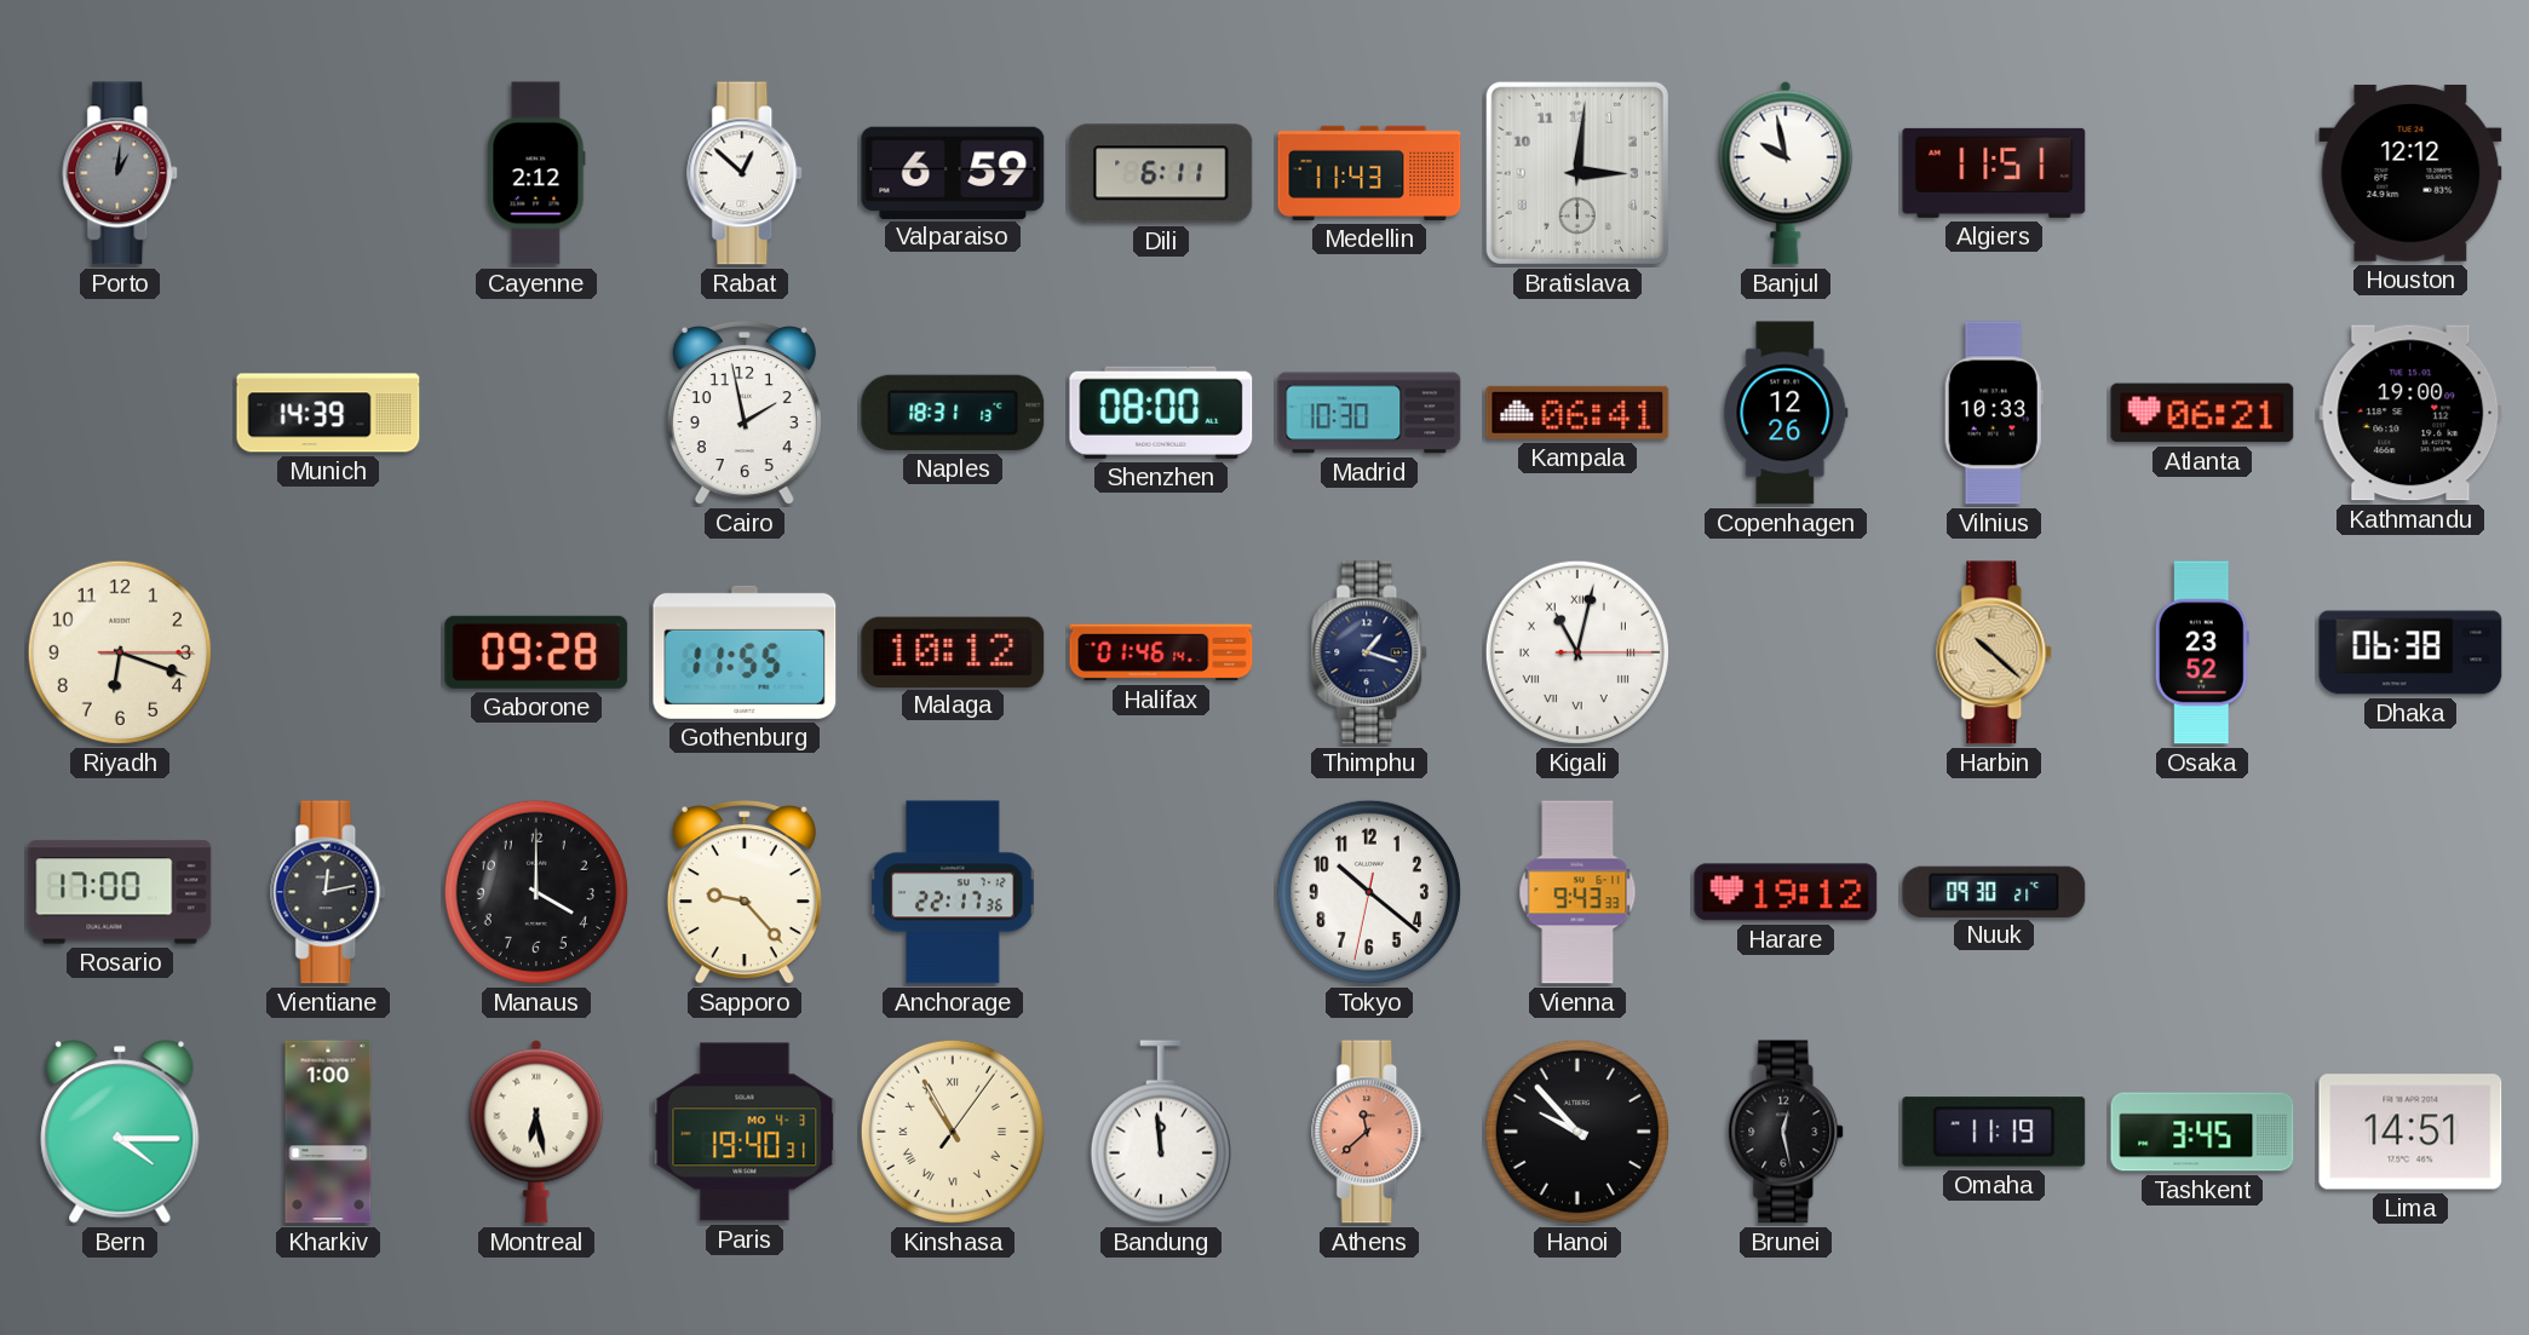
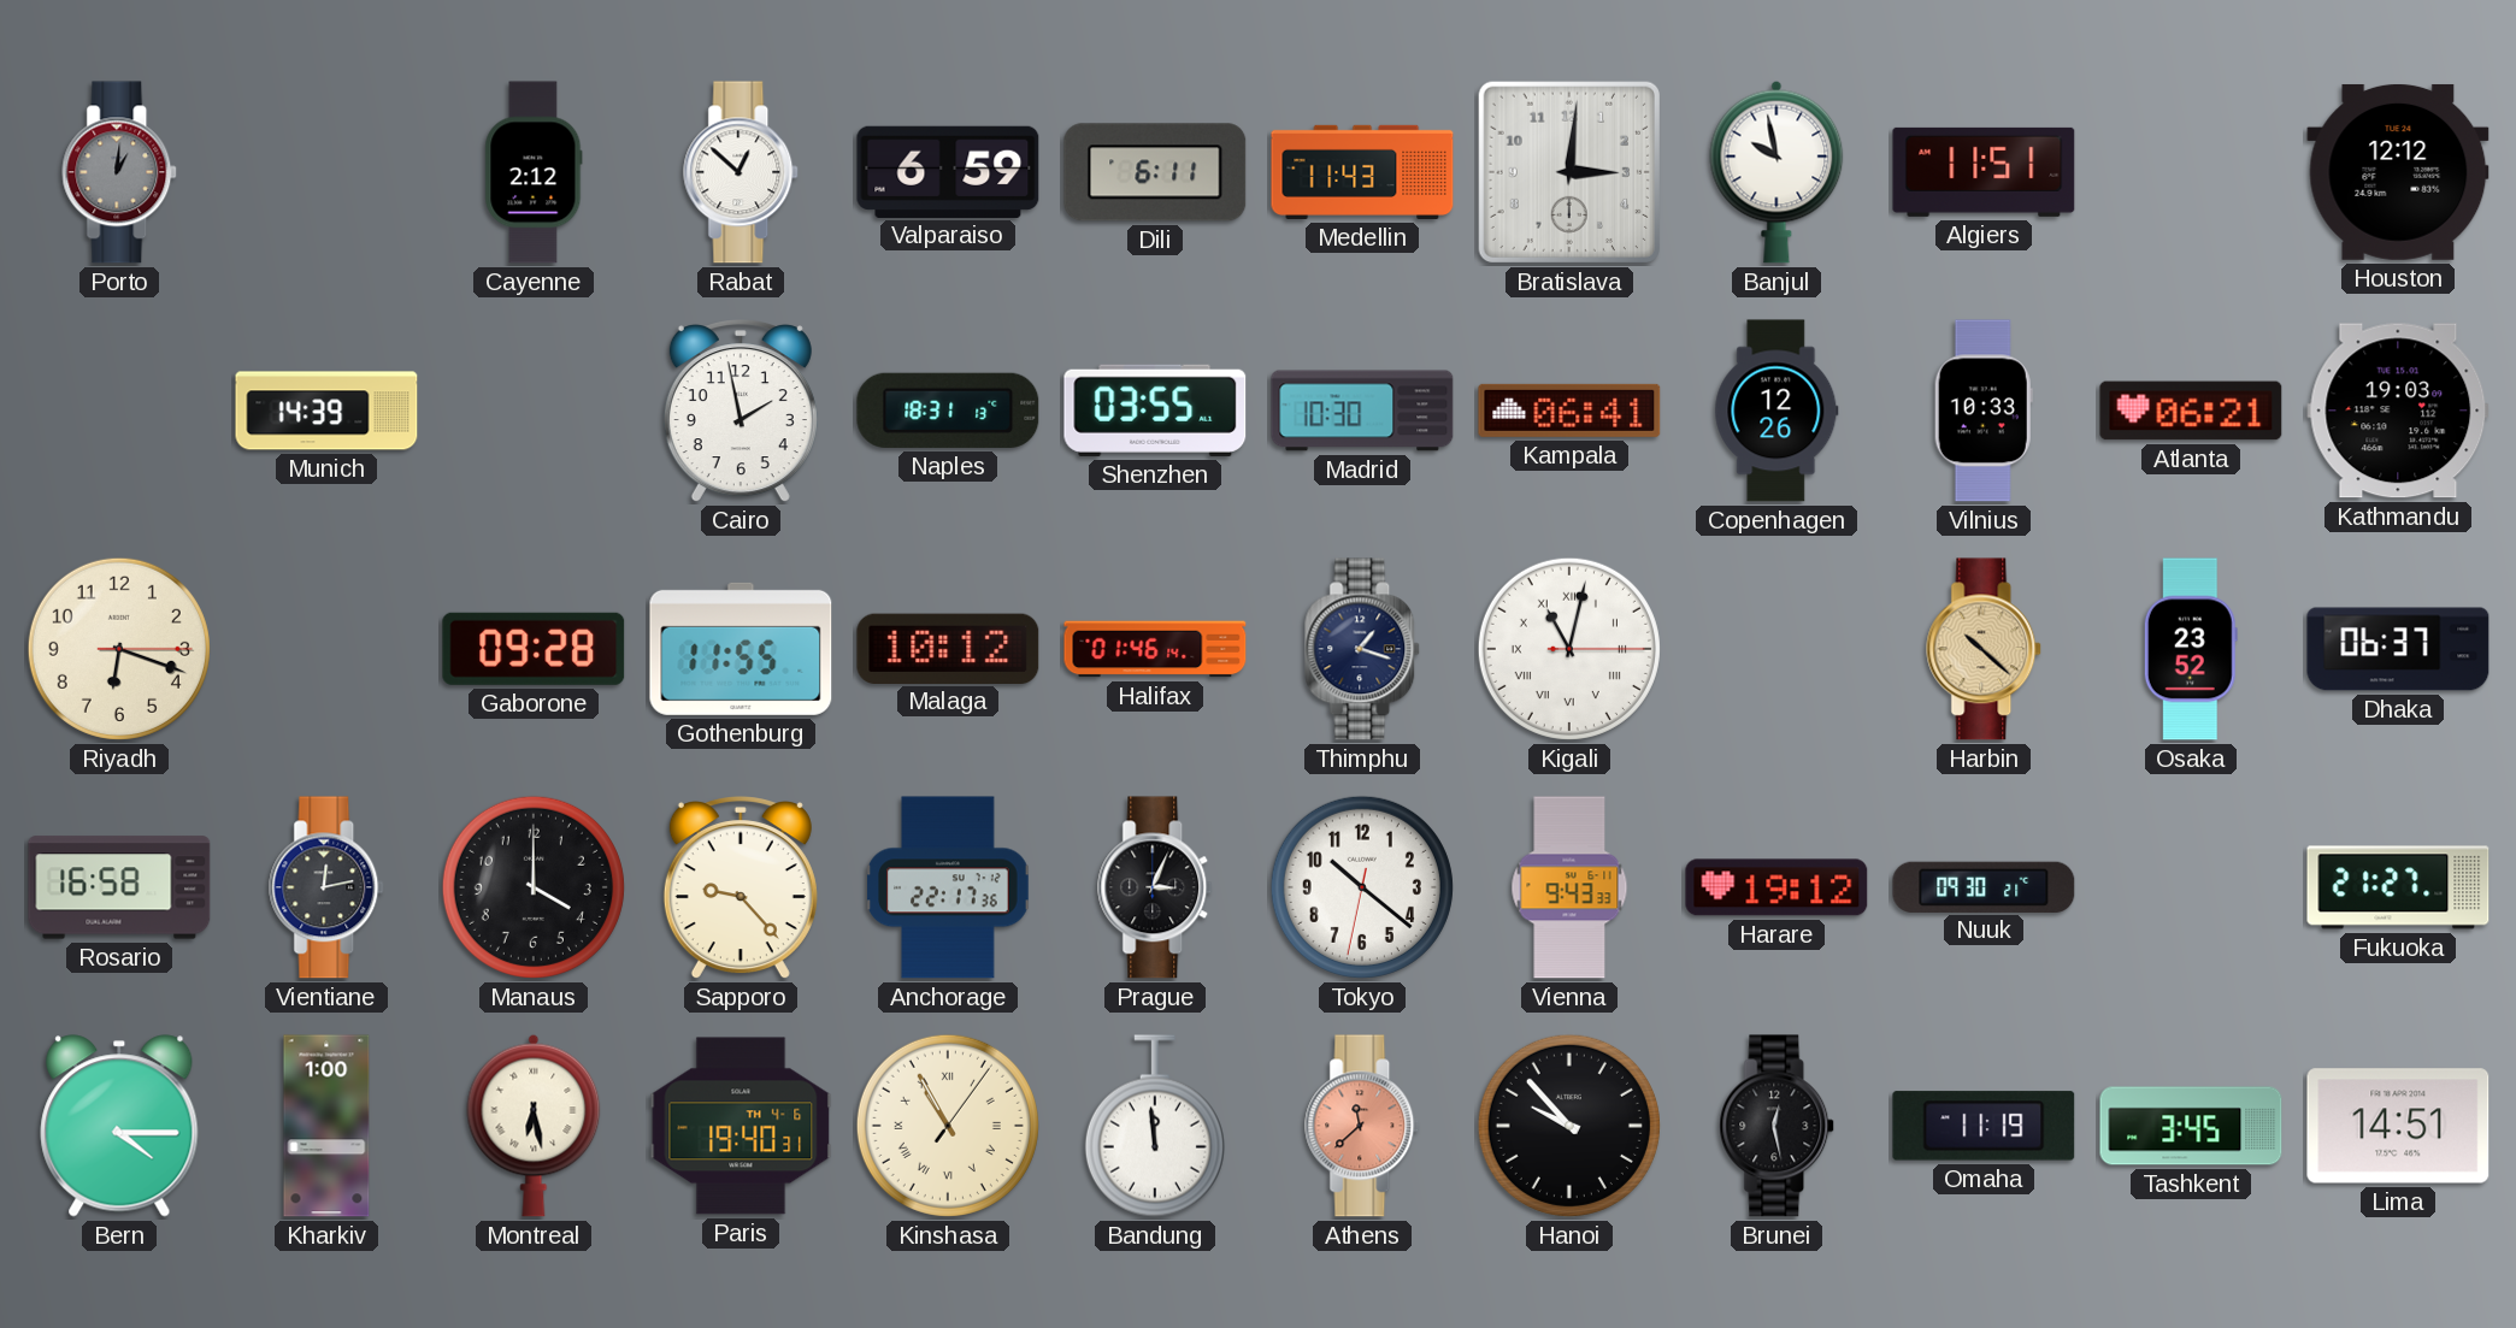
Shenzhen: 08:00 -> 03:55 (1155, 411)
Kathmandu: 19:00 -> 19:03 (2398, 411)
Dhaka: 06:38 -> 06:37 (2398, 649)
Rosario: 17:00 -> 16:58 (119, 887)
Prague: none -> 3:04 (1156, 887)
Fukuoka: none -> 21:27 (2398, 887)
Paris date: MO 4-3 -> TH 4-6 (741, 1126)
